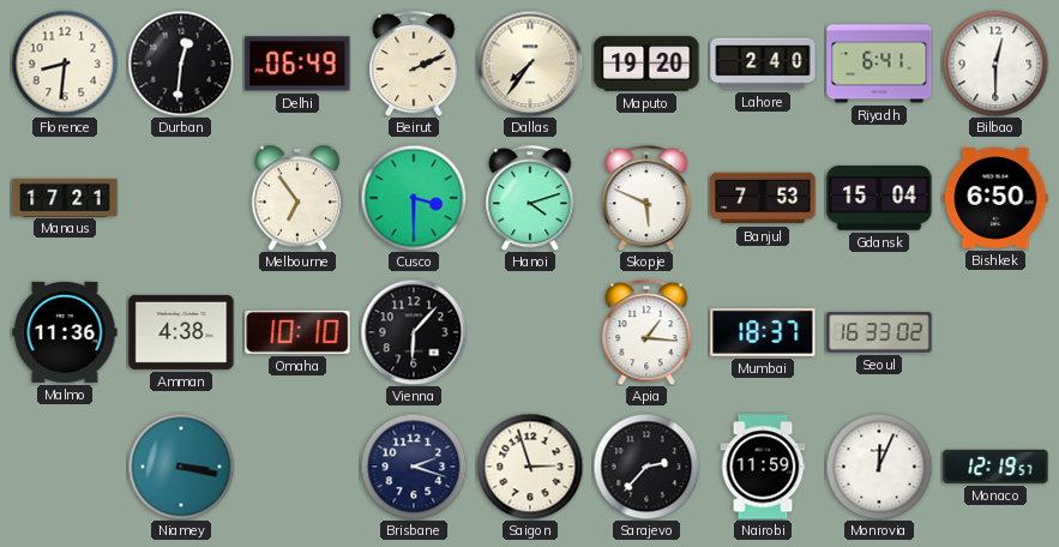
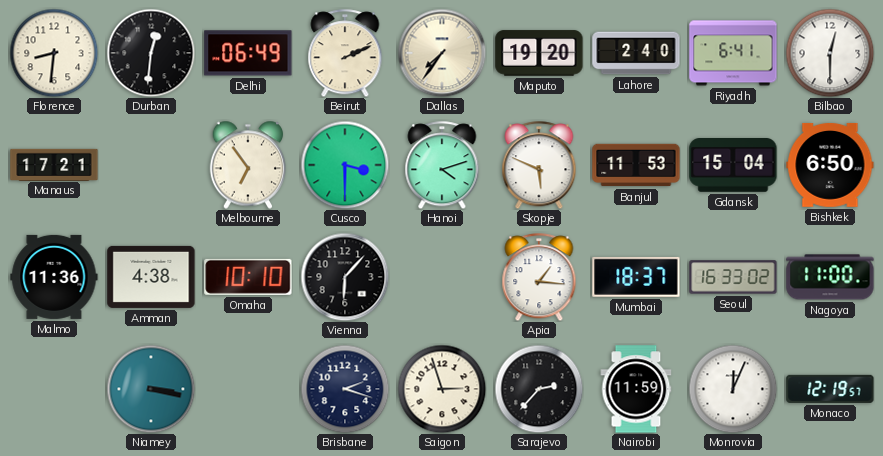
Banjul: 7:53 -> 11:53 (636, 165)
Nagoya: none -> 11:00 (830, 277)
